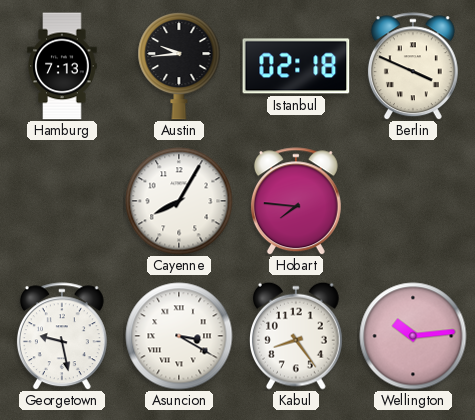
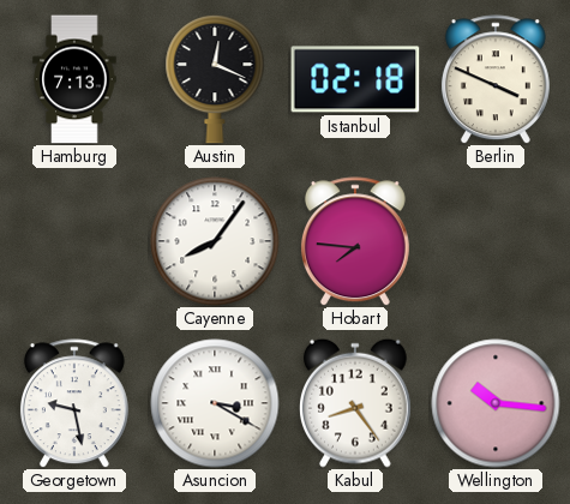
Austin: 9:44 -> 12:19 (215, 79)
Cayenne: 8:05 -> 8:06 (215, 241)
Wellington: 10:14 -> 10:16 (496, 403)
